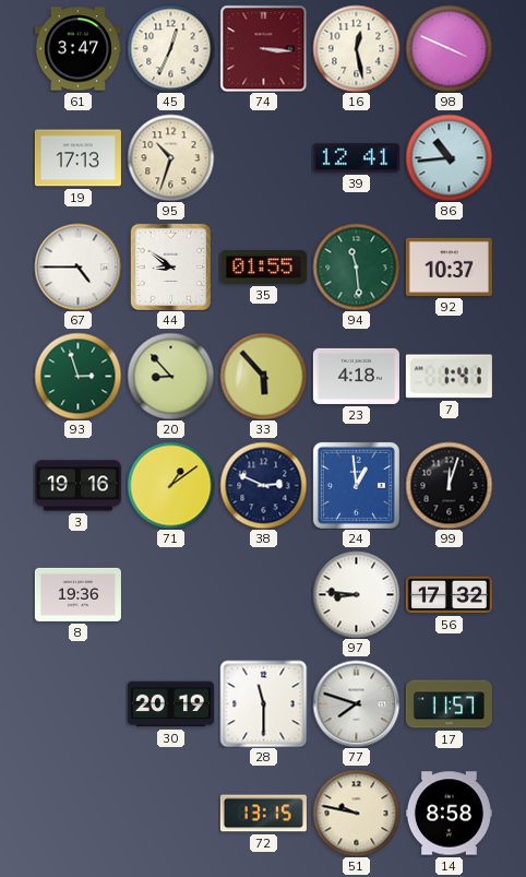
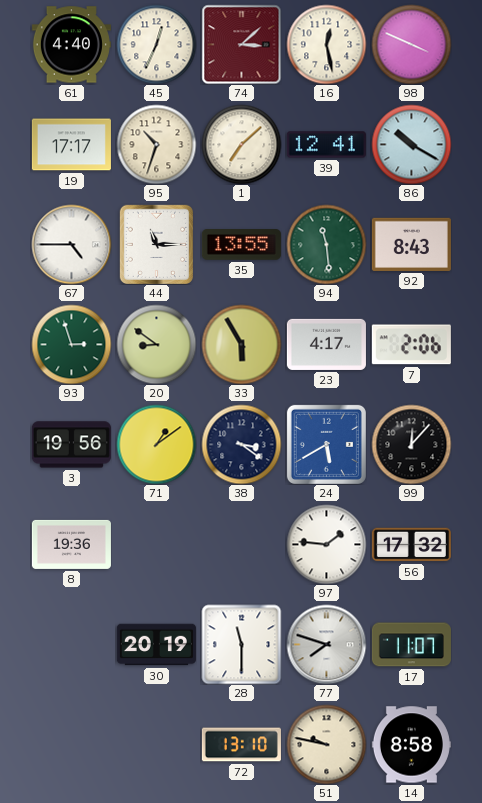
61: 3:47 -> 4:40 (71, 45)
74: 3:16 -> 3:08 (241, 44)
19: 17:13 -> 17:17 (71, 145)
1: none -> 7:08 (241, 144)
86: 10:44 -> 10:20 (411, 144)
44: 8:51 -> 11:15 (156, 244)
35: 01:55 -> 13:55 (241, 245)
92: 10:37 -> 8:43 (411, 244)
20: 8:53 -> 8:51 (156, 344)
33: 5:53 -> 5:55 (241, 344)
23: 4:18 -> 4:17 (326, 344)
7: 1:41 -> 2:06 (411, 345)
3: 19:16 -> 19:56 (71, 445)
38: 2:49 -> 3:21 (241, 444)
24: 12:59 -> 5:40 (326, 444)
99: 12:03 -> 12:07 (411, 444)
97: 8:46 -> 1:46 (326, 544)
17: 11:57 -> 11:07 (411, 645)
72: 13:15 -> 13:10 (241, 745)
